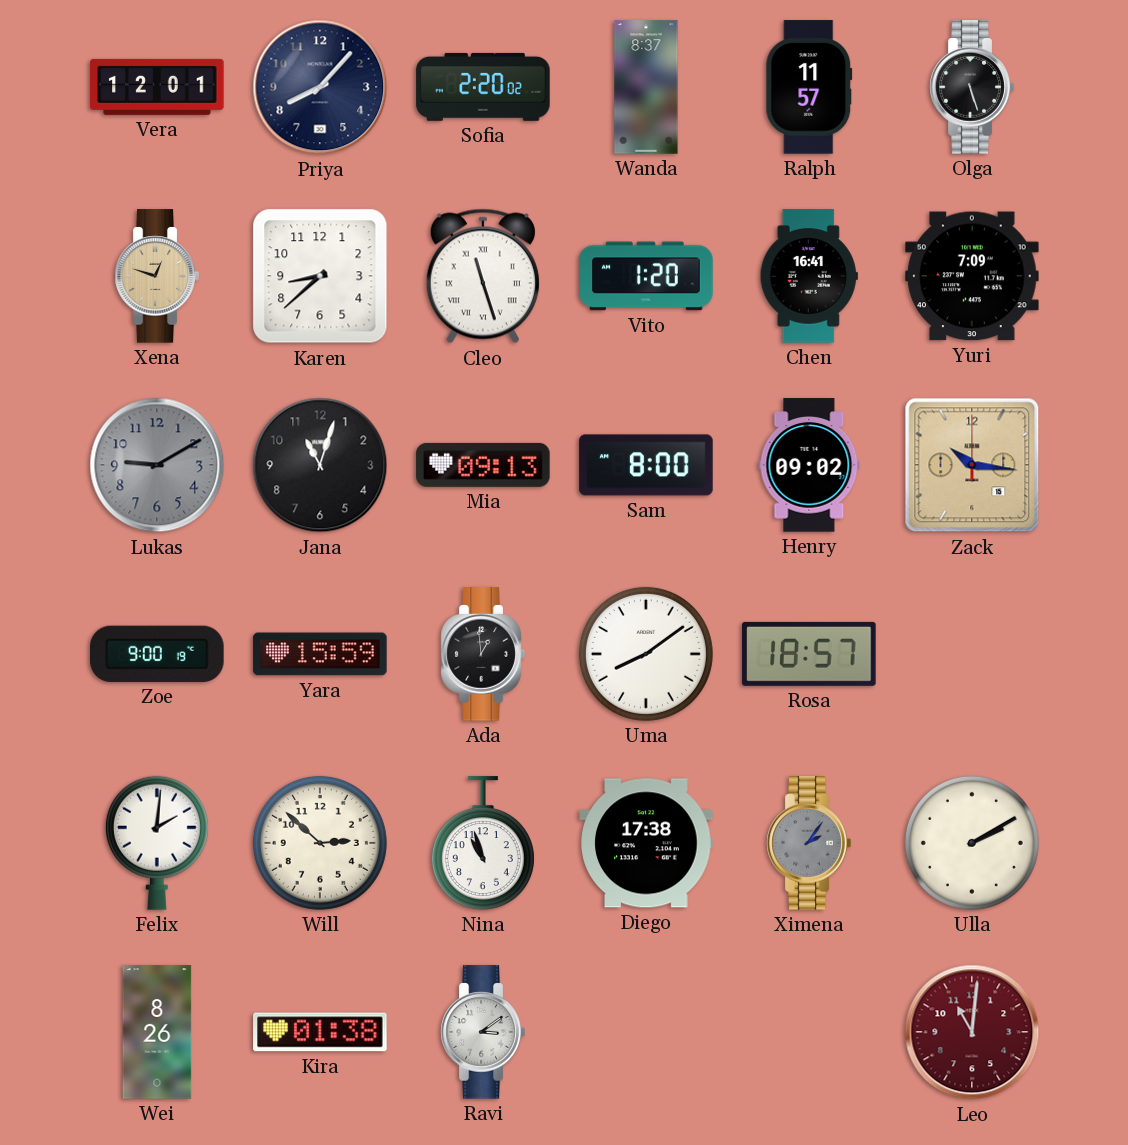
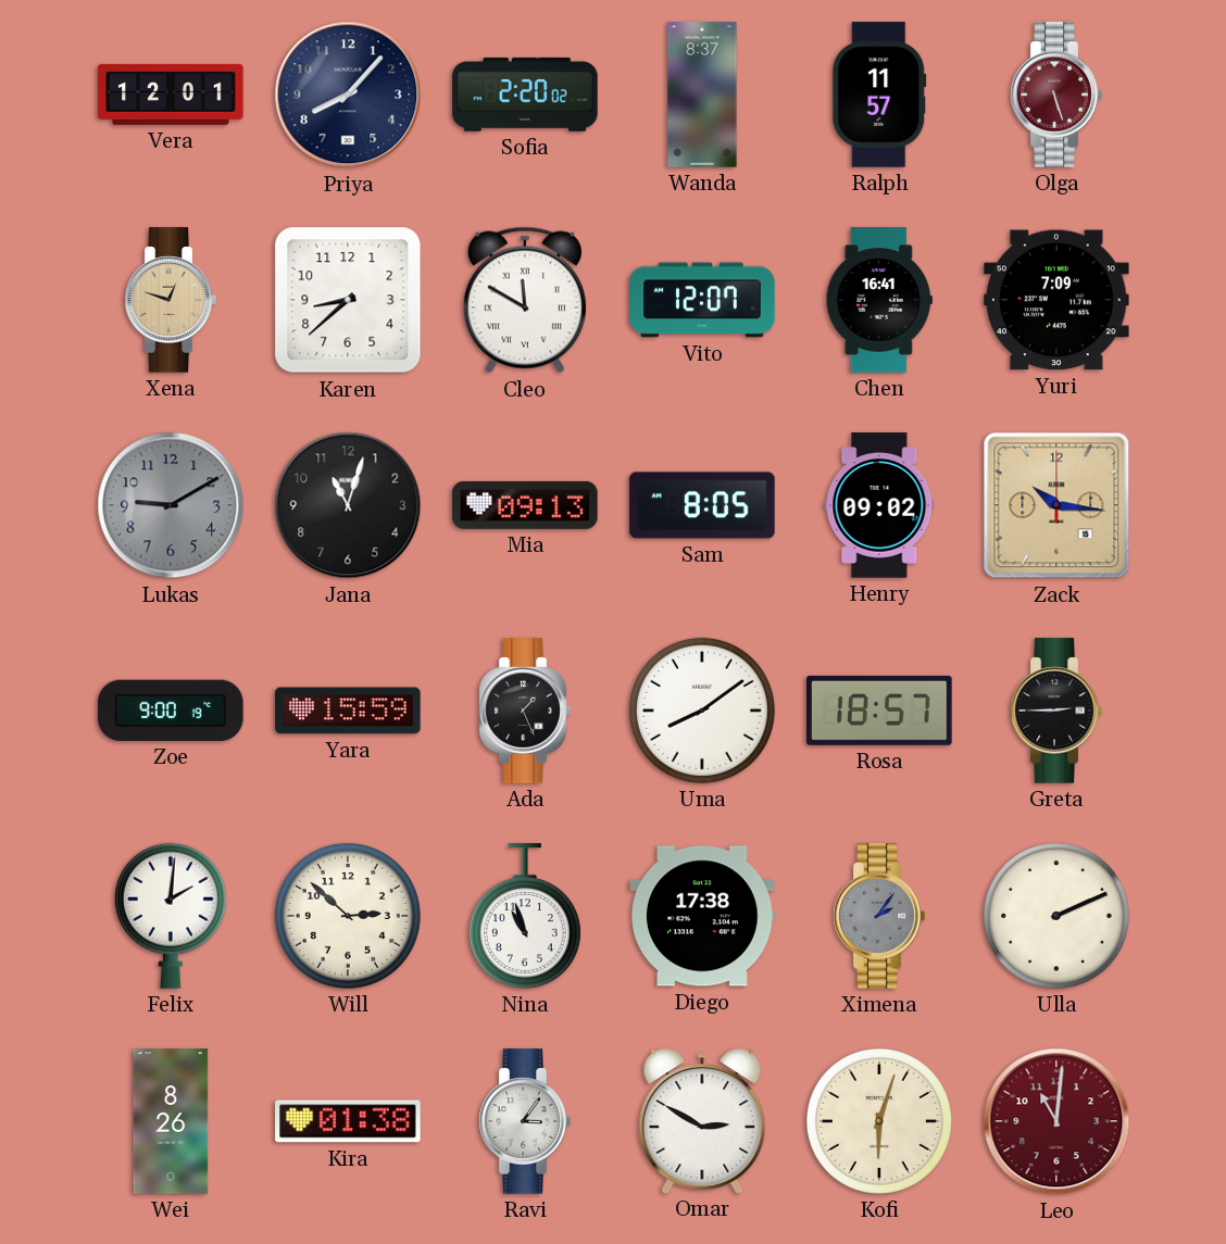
Olga dial: black -> burgundy (1056, 95)
Cleo: 11:27 -> 11:50 (525, 300)
Vito: 1:20 -> 12:07 (702, 300)
Sam: 8:00 -> 8:05 (702, 505)
Ada: 12:59 -> 1:26 (525, 711)
Greta: none -> 2:45 (1056, 711)
Ulla: 2:10 -> 2:11 (1056, 916)
Ravi: 3:09 -> 3:06 (525, 1121)
Omar: none -> 2:50 (702, 1120)
Kofi: none -> 6:03 (879, 1121)
